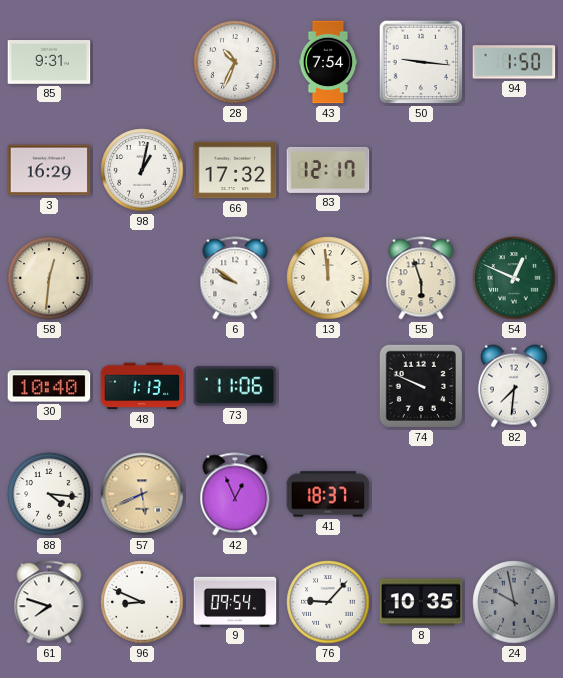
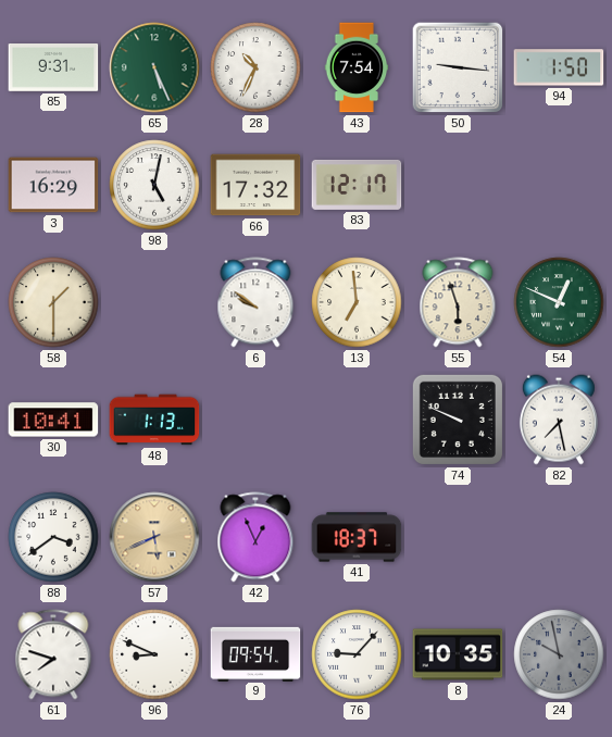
65: none -> 5:26 (154, 67)
98: 1:02 -> 5:02 (154, 185)
58: 12:31 -> 1:30 (53, 302)
13: 11:59 -> 6:59 (357, 302)
30: 10:40 -> 10:41 (53, 420)
73: 11:06 -> none (235, 386)
82: 7:31 -> 7:28 (559, 420)
88: 4:16 -> 3:39 (53, 537)
